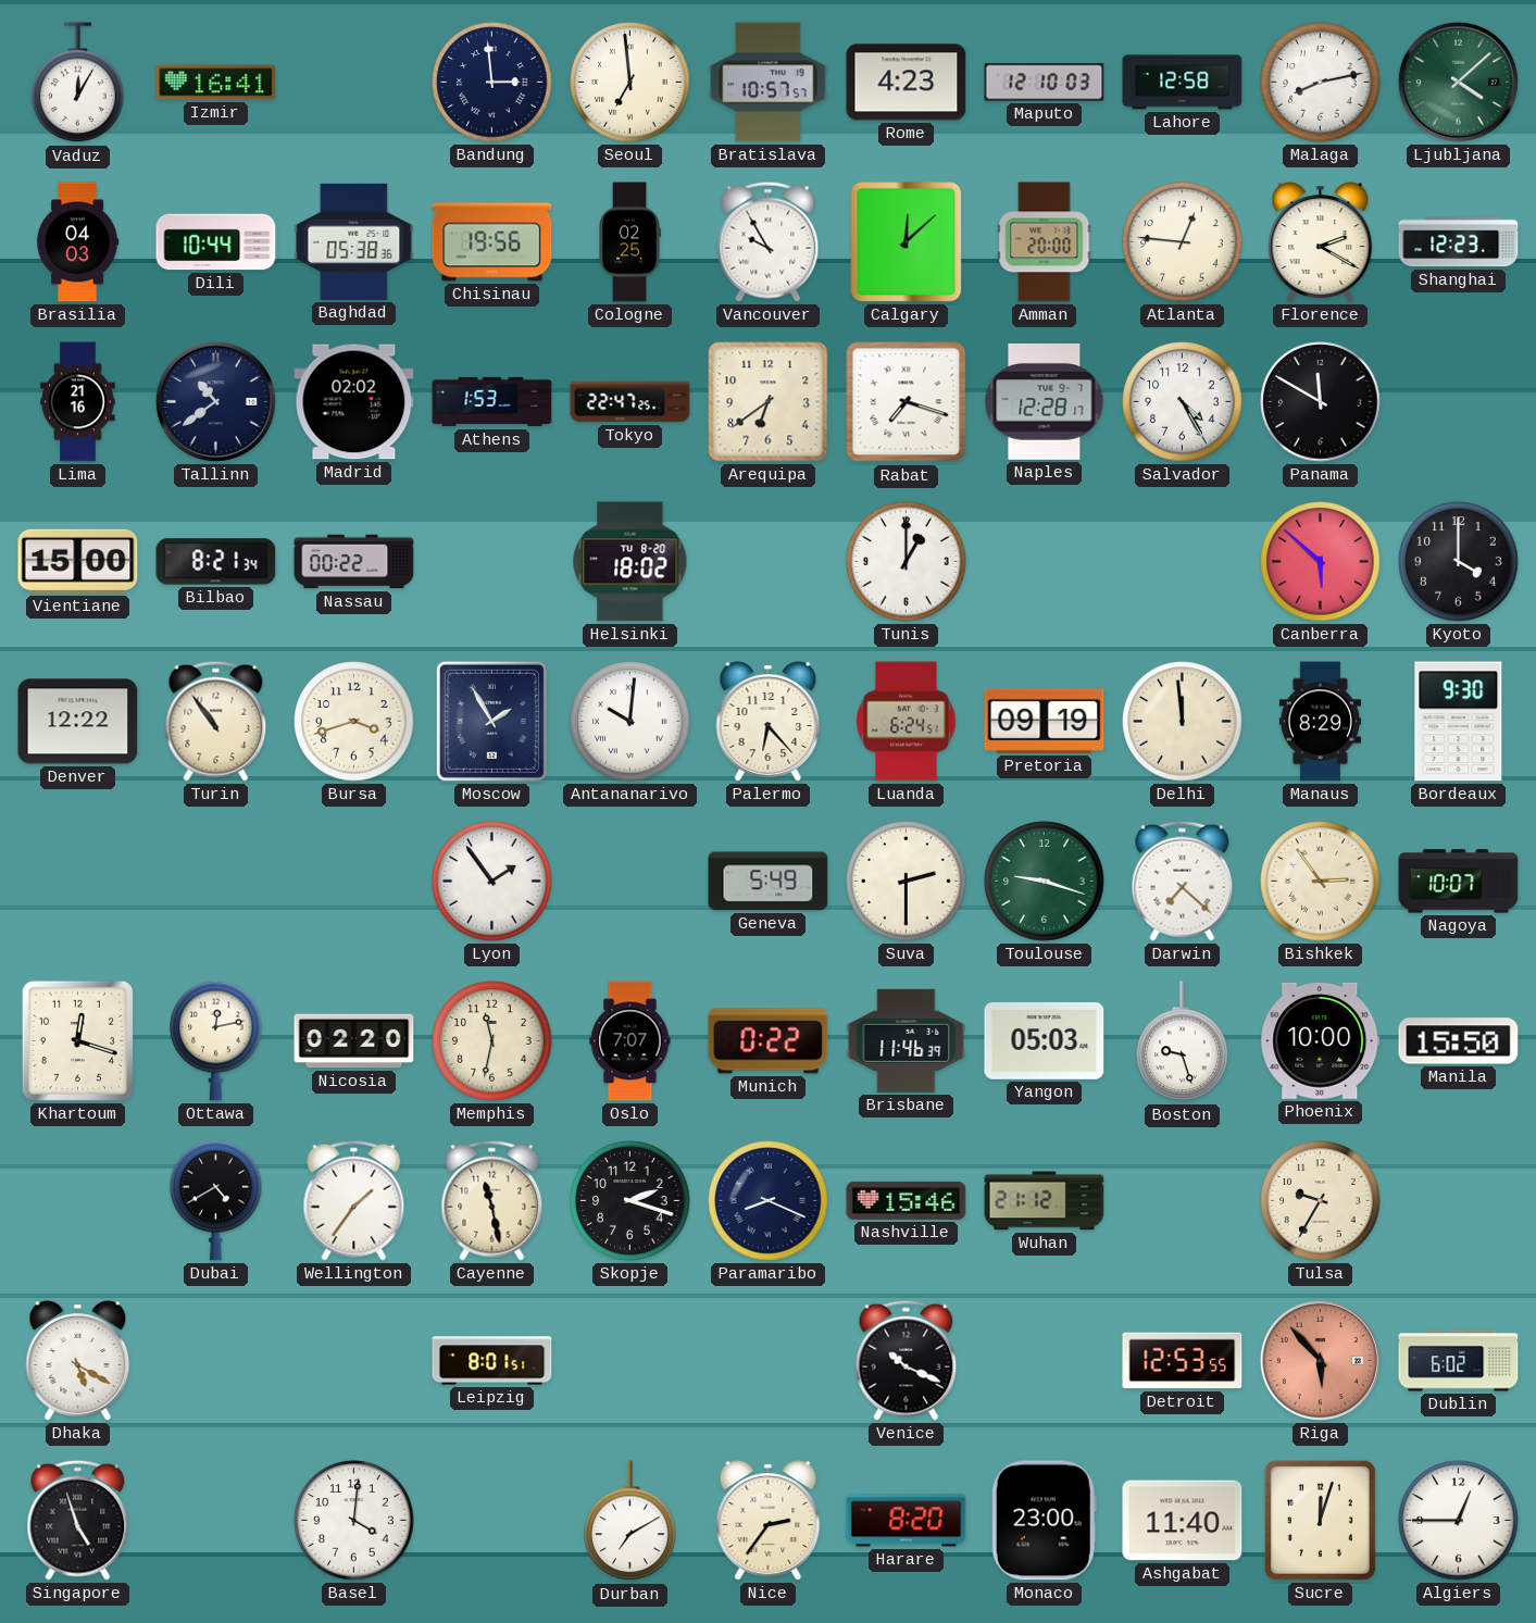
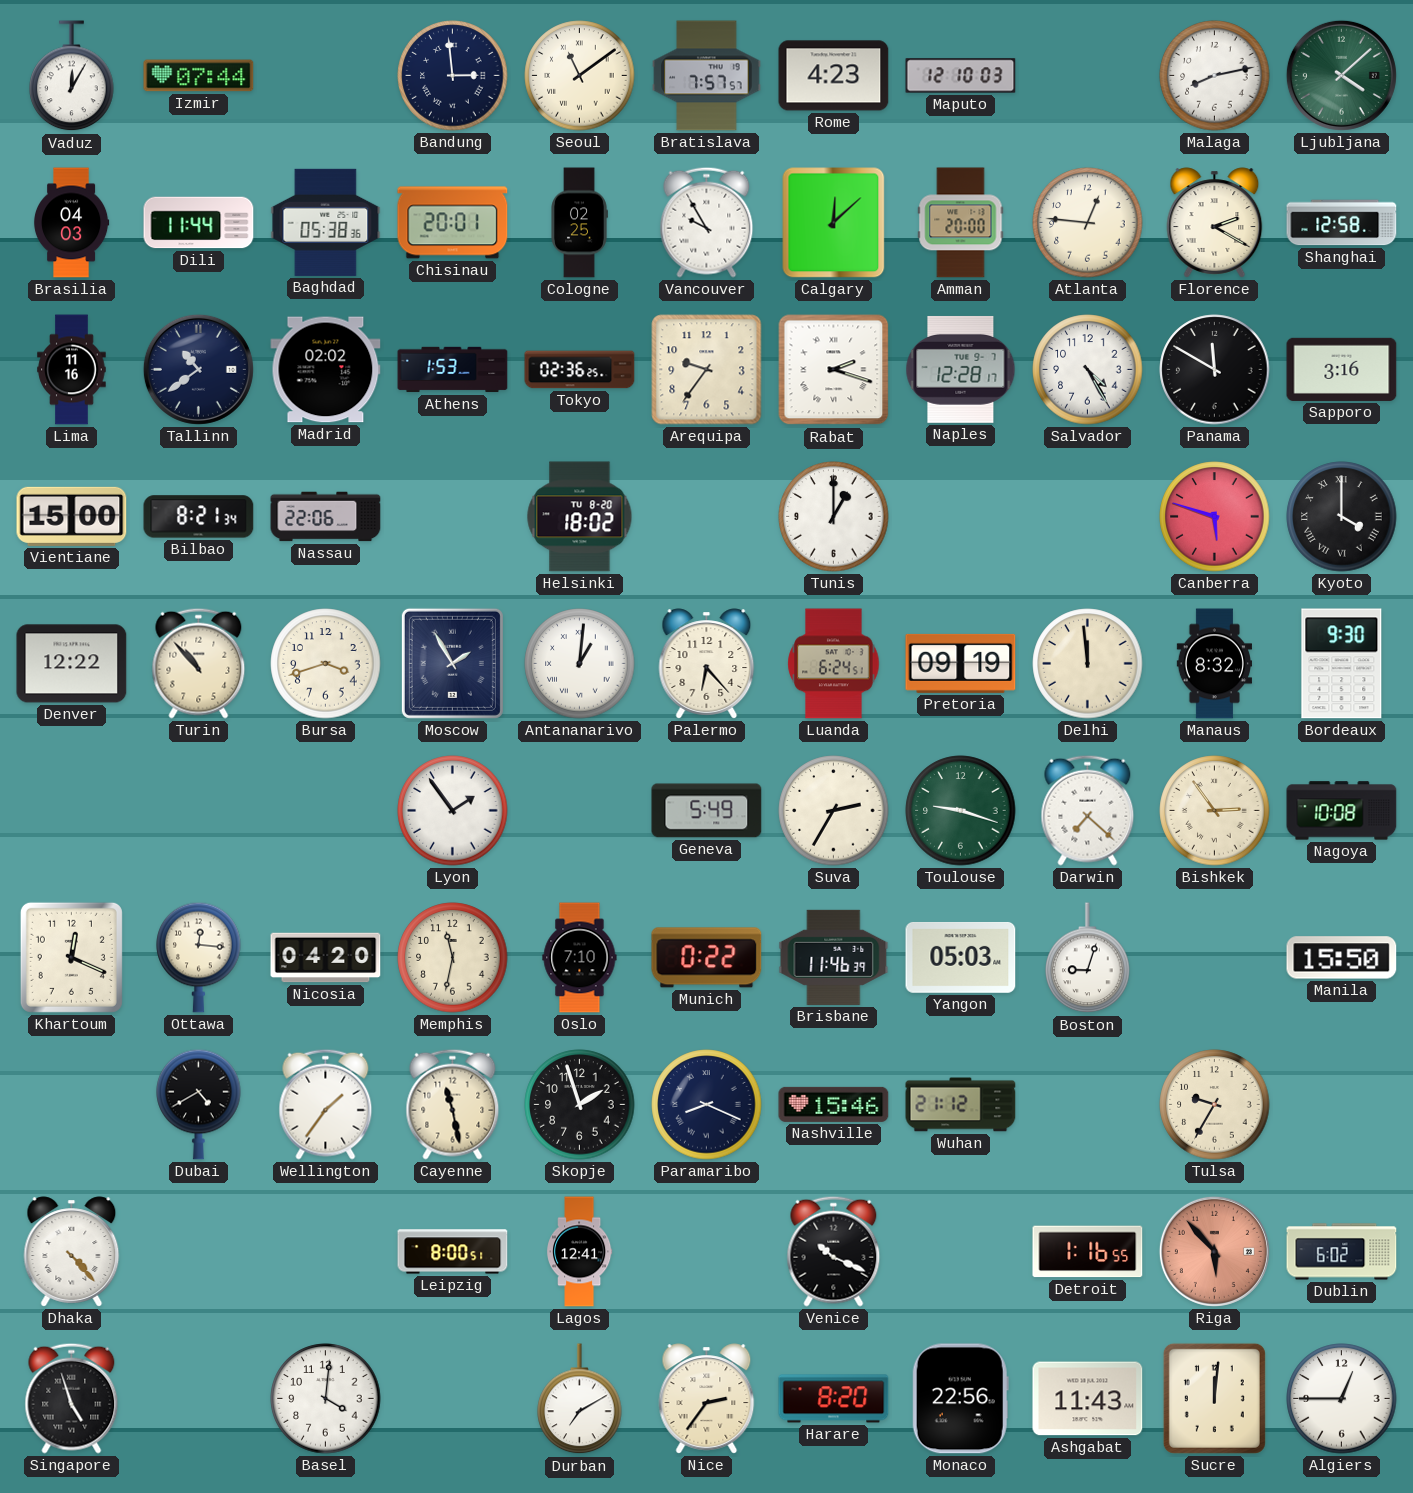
Izmir: 16:41 -> 07:44 (199, 76)
Seoul: 6:59 -> 11:09 (580, 76)
Bratislava: 10:57 -> 7:57 (707, 76)
Lahore: 12:58 -> none (1183, 83)
Dili: 10:44 -> 11:44 (199, 223)
Chisinau: 19:56 -> 20:01 (453, 223)
Shanghai: 12:23 -> 12:58 (1342, 223)
Lima: 21:16 -> 11:16 (72, 370)
Tokyo: 22:47 -> 02:36 (580, 370)
Arequipa: 6:39 -> 9:36 (707, 370)
Rabat: 7:18 -> 2:18 (834, 370)
Sapporo: none -> 3:16 (1342, 369)
Nassau: 00:22 -> 22:06 (326, 517)
Canberra: 5:52 -> 5:48 (1215, 517)
Kyoto numerals: Arabic -> Roman (1342, 517)
Turin: 10:54 -> 10:53 (199, 663)
Antananarivo: 10:01 -> 1:01 (580, 664)
Manaus: 8:29 -> 8:32 (1214, 664)
Suva: 2:30 -> 2:35 (834, 811)
Nagoya: 10:07 -> 10:08 (1342, 811)
Khartoum: 12:18 -> 12:19 (71, 957)
Ottawa: 12:13 -> 12:16 (199, 957)
Nicosia: 02:20 -> 04:20 (326, 958)
Oslo: 7:07 -> 7:10 (580, 958)
Boston: 9:27 -> 9:03 (1088, 958)
Phoenix: 10:00 -> none (1321, 1040)
Skopje: 2:18 -> 1:57 (580, 1105)
Dhaka: 5:20 -> 4:23 (72, 1252)
Leipzig: 8:01 -> 8:00 (453, 1252)
Lagos: none -> 12:41 (579, 1252)
Detroit: 12:53 -> 1:16 (1088, 1252)
Monaco: 23:00 -> 22:56 (960, 1399)
Ashgabat: 11:40 -> 11:43 (1088, 1399)
Sucre: 12:03 -> 12:01 (1214, 1398)
